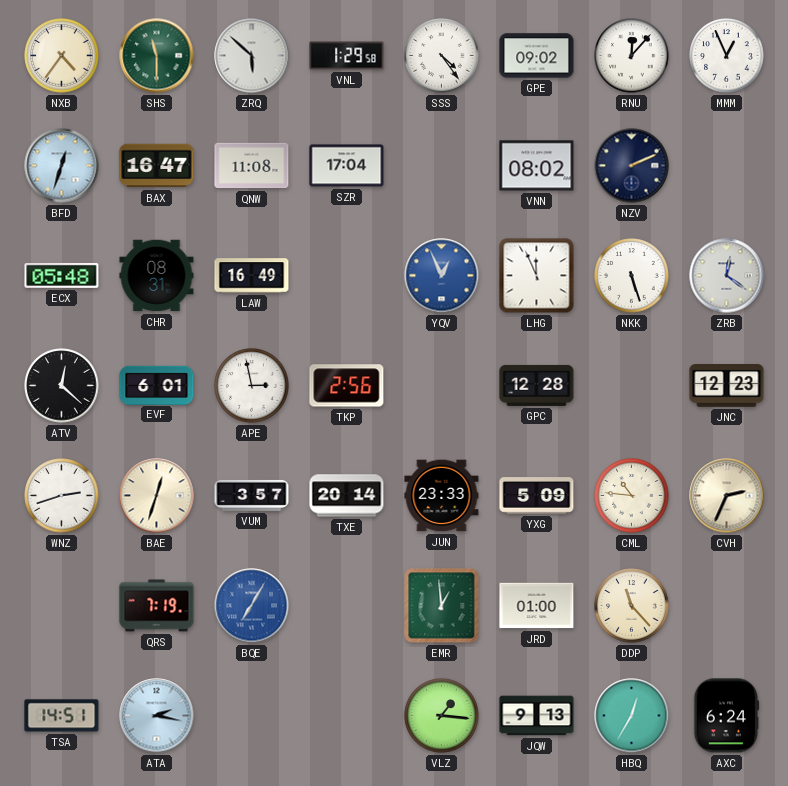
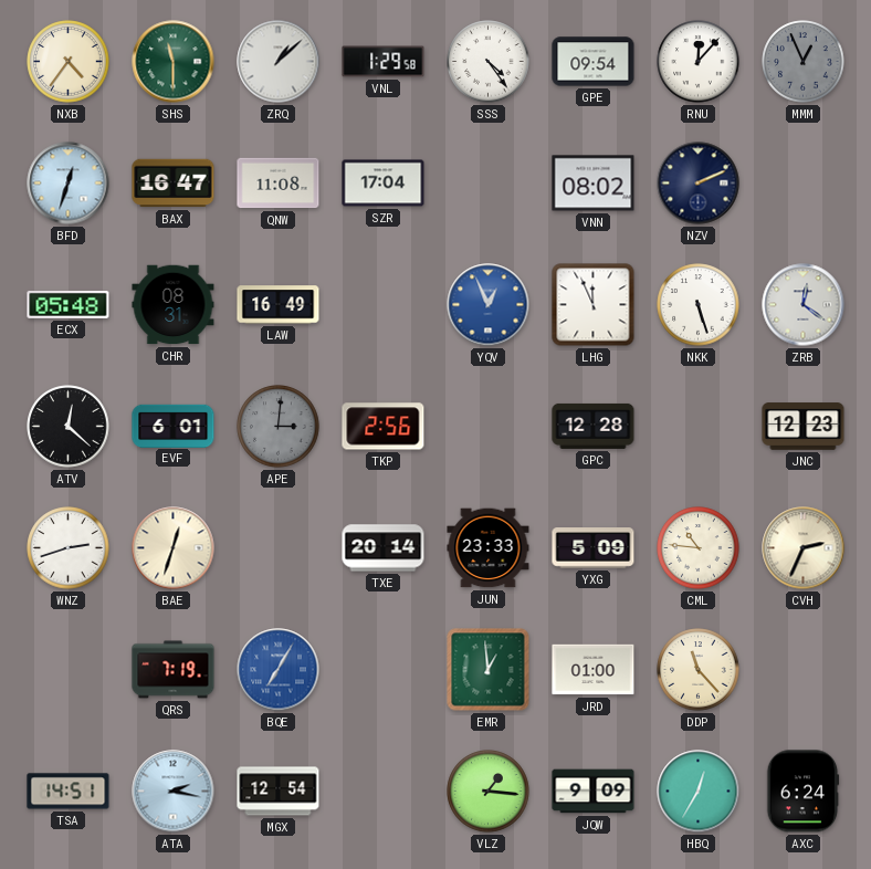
ZRQ: 5:52 -> 1:08 (279, 62)
GPE: 09:02 -> 09:54 (594, 62)
MMM dial: white -> grey (804, 62)
APE: 2:58 -> 3:01 (279, 427)
APE dial: white -> grey (279, 427)
VUM: 3:57 -> none (252, 495)
MGX: none -> 12:54 (279, 792)
JQW: 9:13 -> 9:09 (594, 792)
